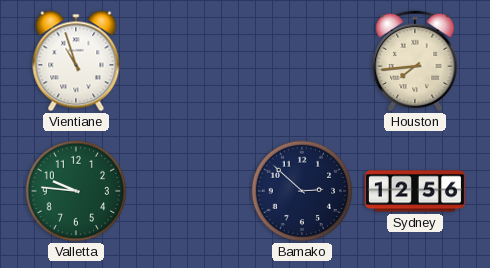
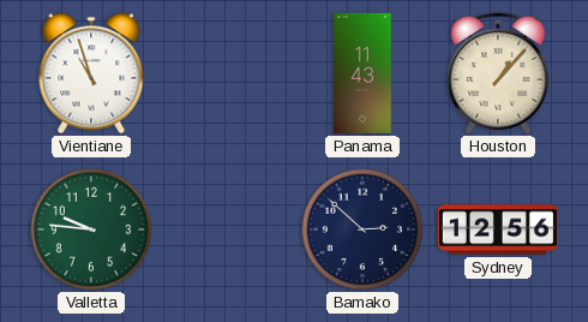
Panama: none -> 11:43 (362, 73)
Houston: 7:44 -> 1:07 (498, 73)
